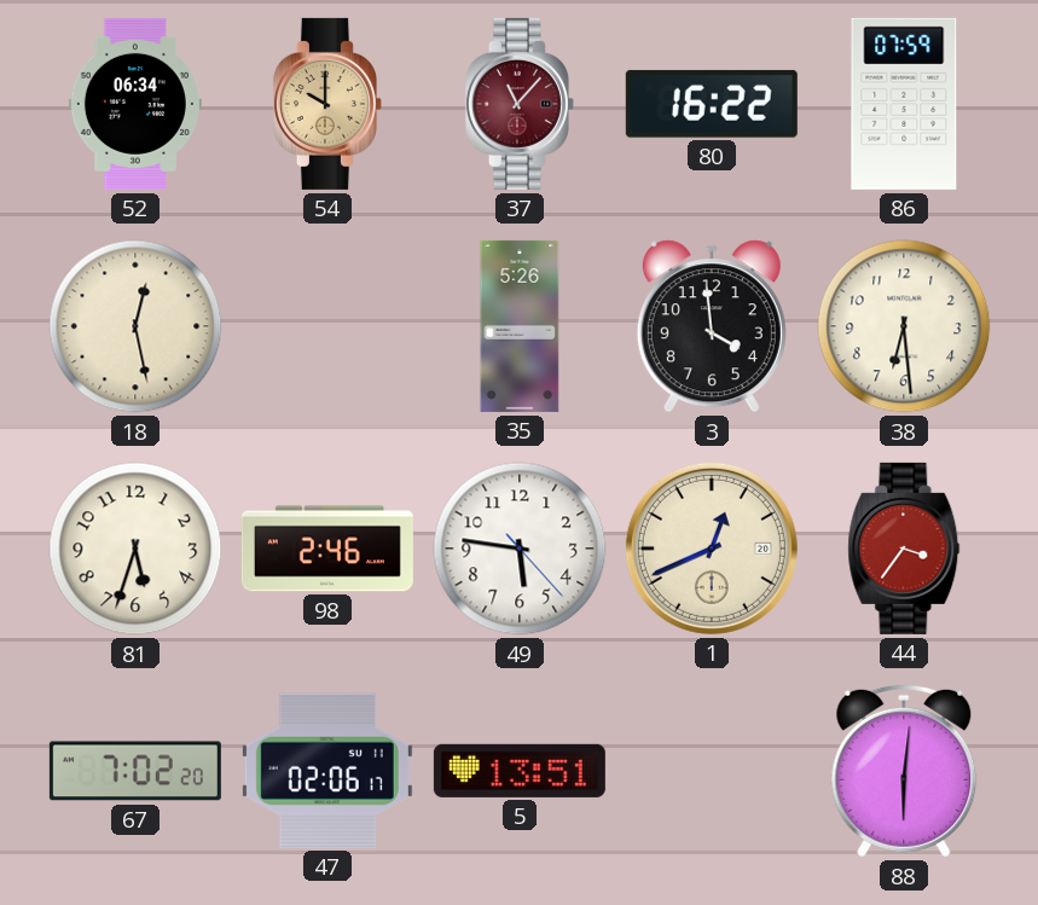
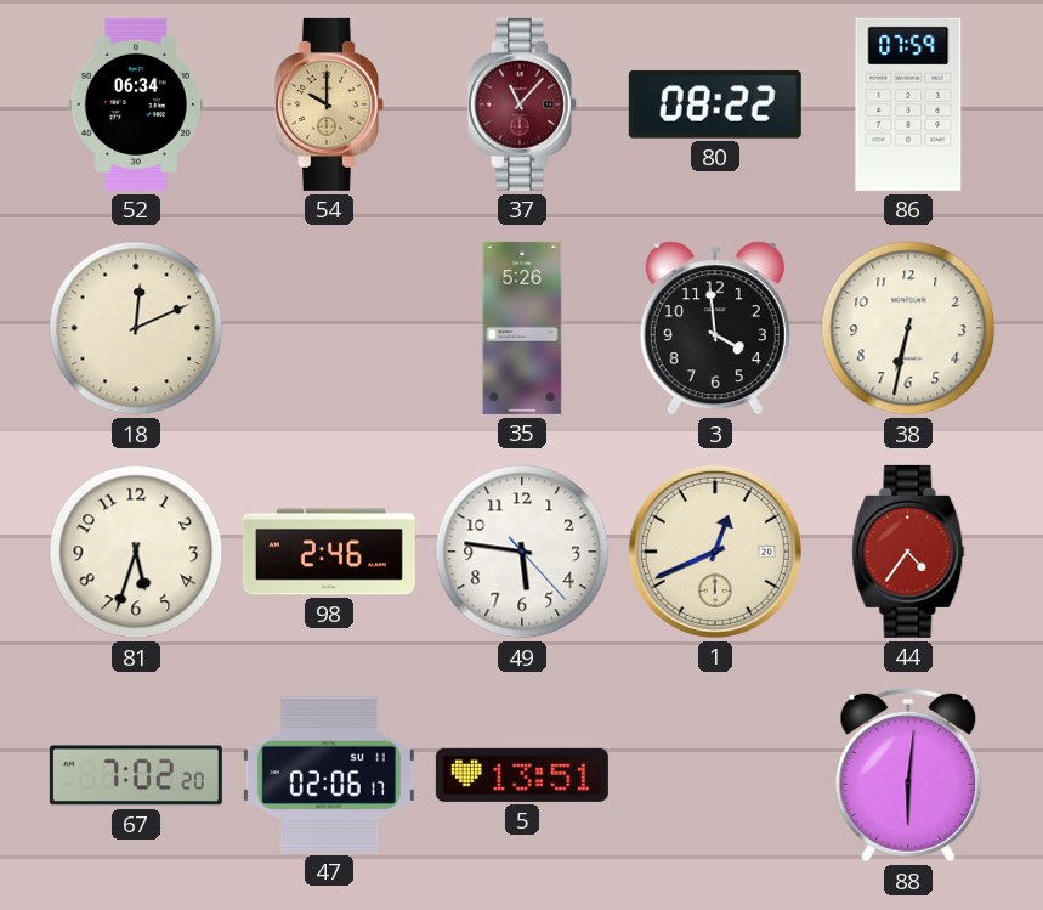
80: 16:22 -> 08:22 (715, 104)
18: 12:28 -> 12:11 (136, 328)
38: 6:29 -> 6:32 (908, 328)
44: 3:36 -> 4:36 (908, 552)
